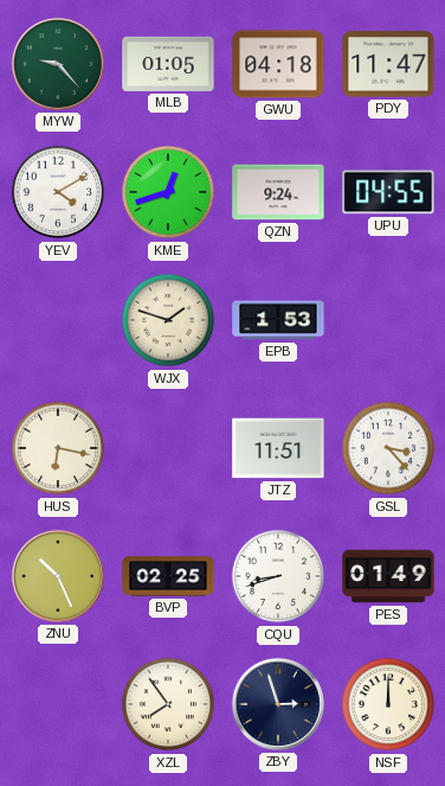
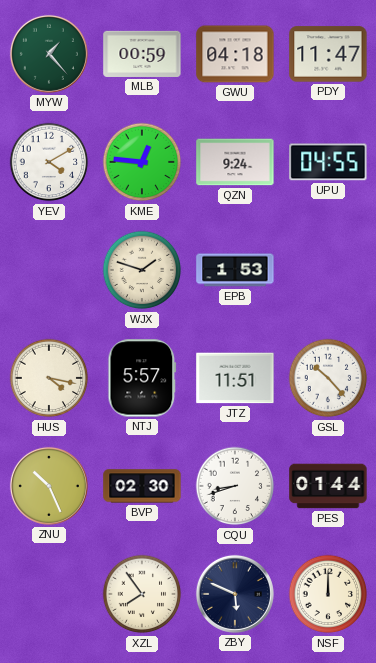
MYW: 9:23 -> 1:23 (49, 54)
MLB: 01:05 -> 00:59 (142, 54)
KME: 12:42 -> 12:46 (142, 162)
HUS: 6:17 -> 4:17 (49, 378)
NTJ: none -> 5:57 (142, 378)
GSL: 3:23 -> 10:23 (328, 378)
BVP: 02:25 -> 02:30 (142, 486)
PES: 01:49 -> 01:44 (328, 486)
ZBY: 2:57 -> 5:49 (235, 594)
